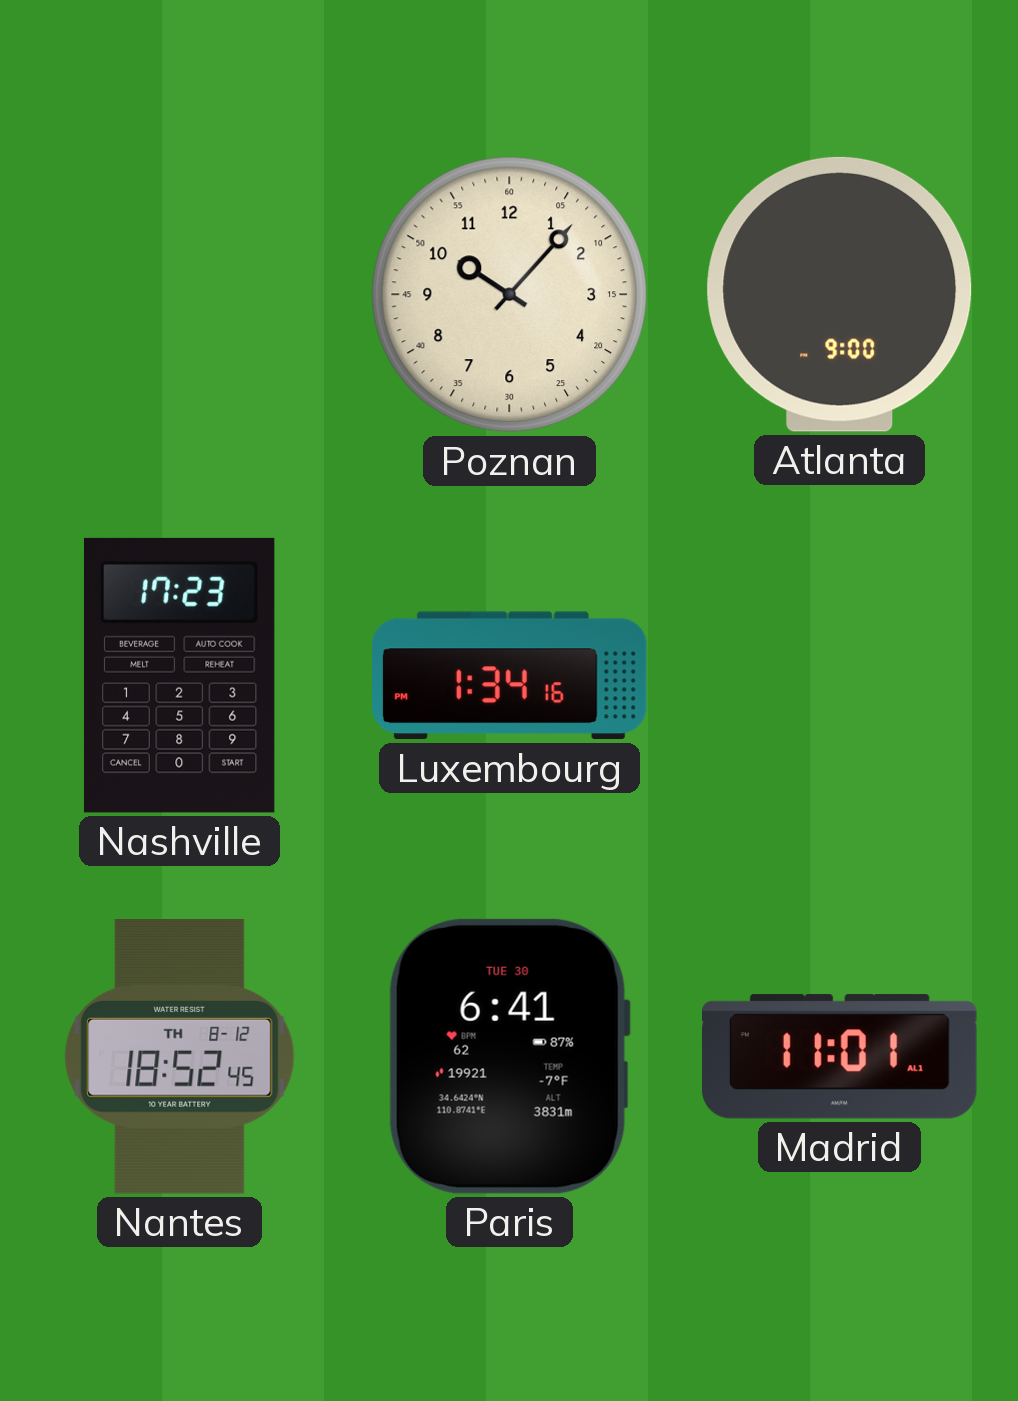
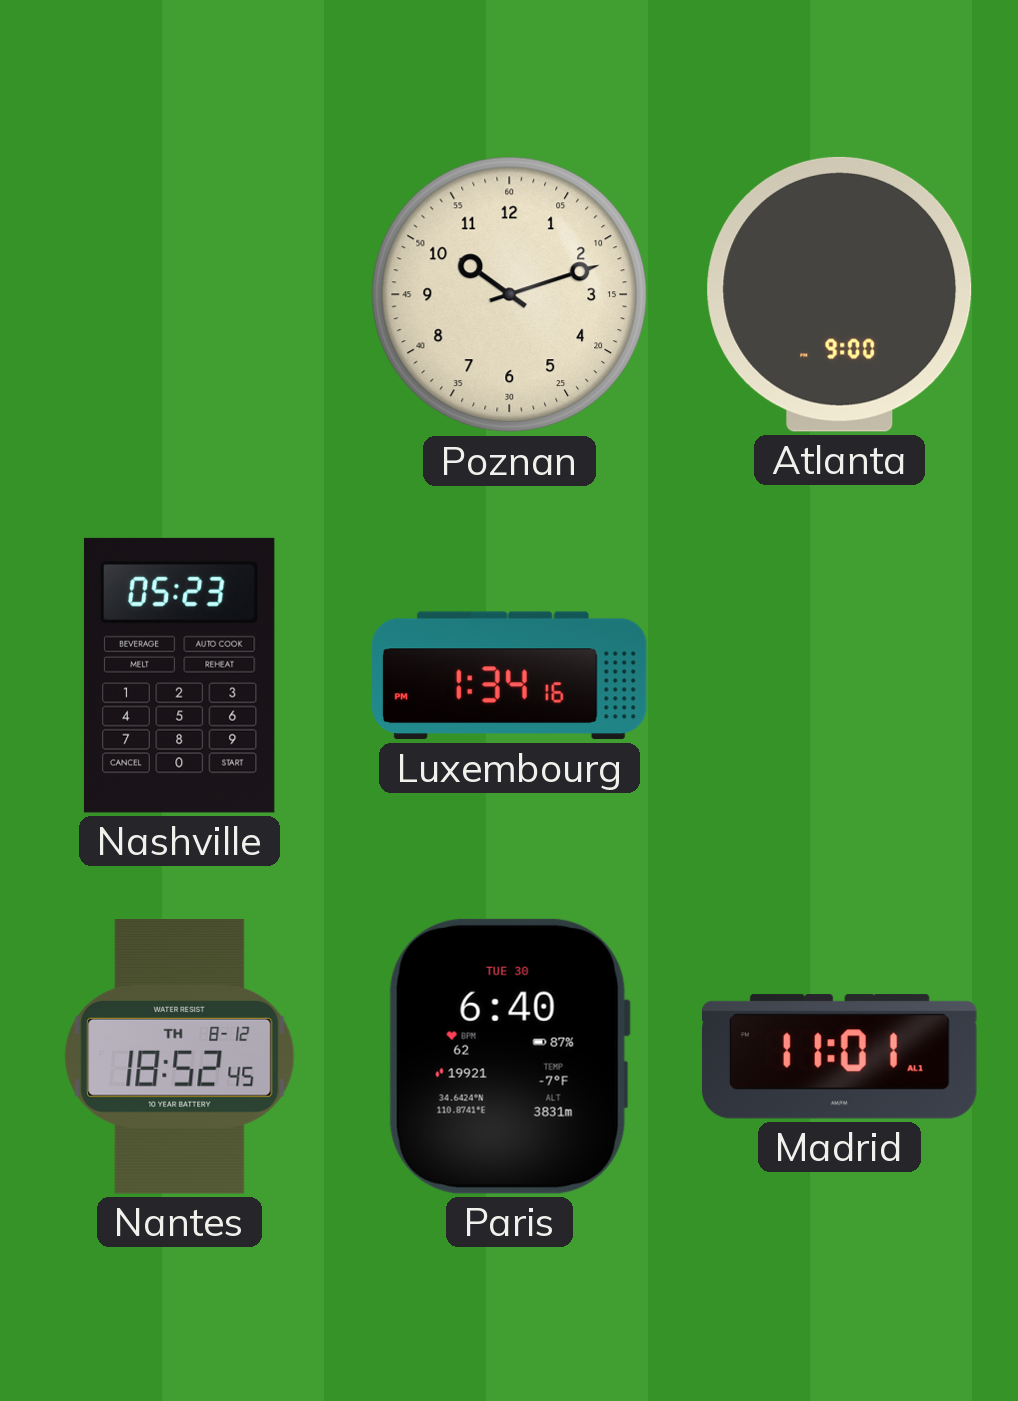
Poznan: 10:07 -> 10:12 (510, 295)
Nashville: 17:23 -> 05:23 (179, 675)
Paris: 6:41 -> 6:40 (509, 1056)
